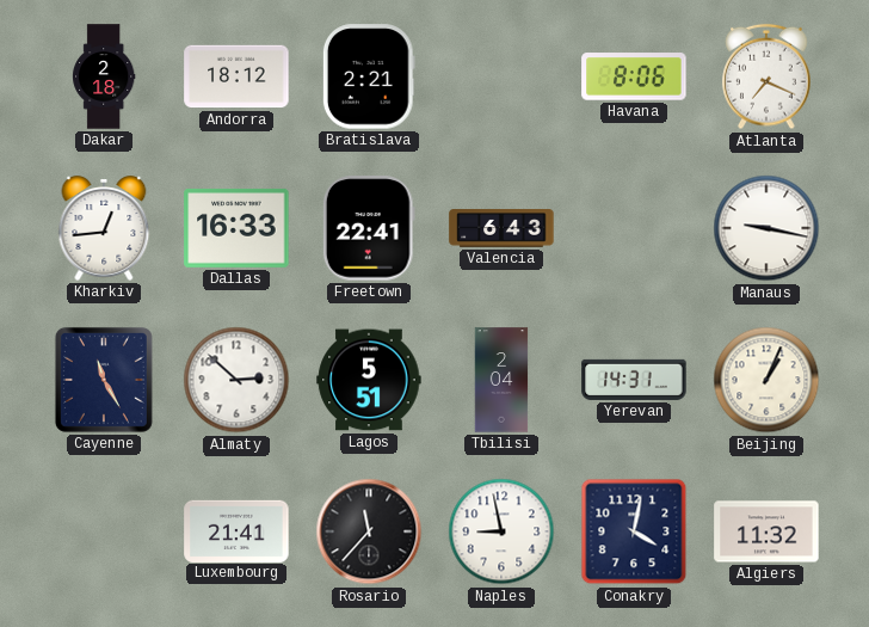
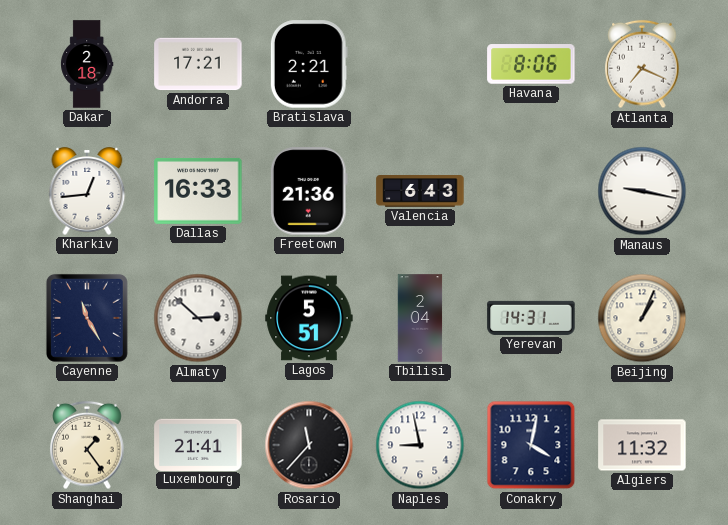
Andorra: 18:12 -> 17:21 (198, 64)
Freetown: 22:41 -> 21:36 (309, 191)
Shanghai: none -> 1:24 (87, 445)
